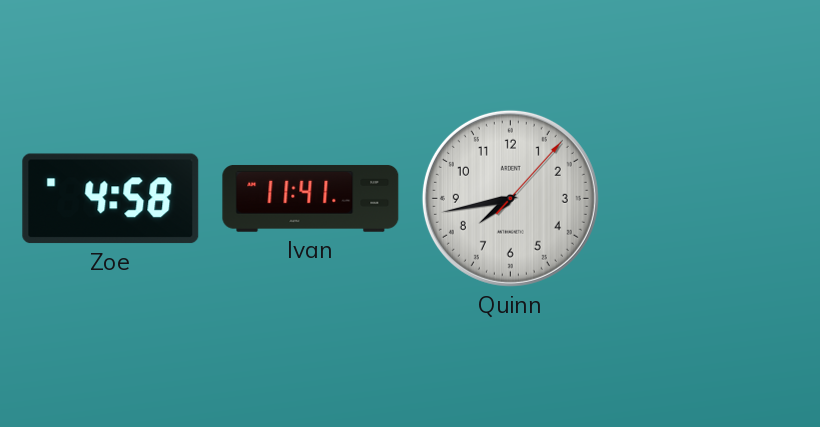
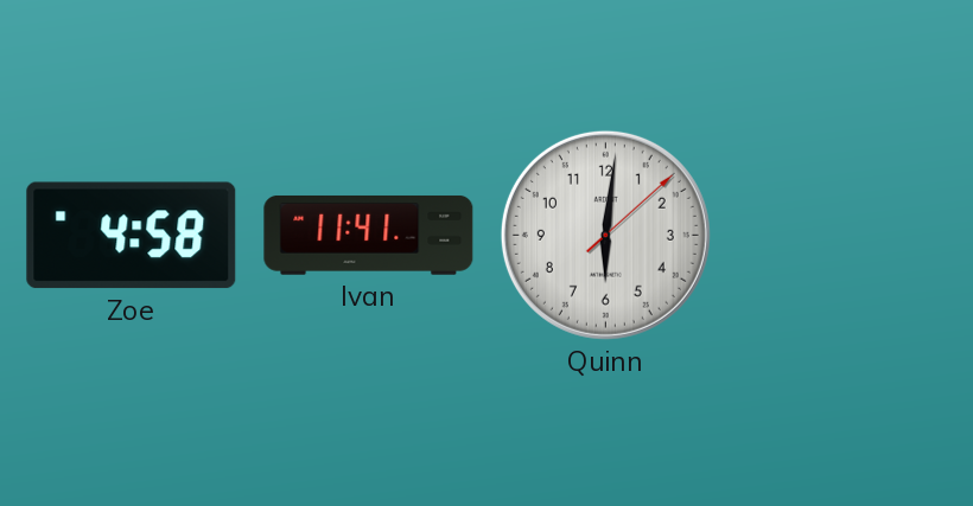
Quinn: 7:43 -> 6:01 (605, 235)
